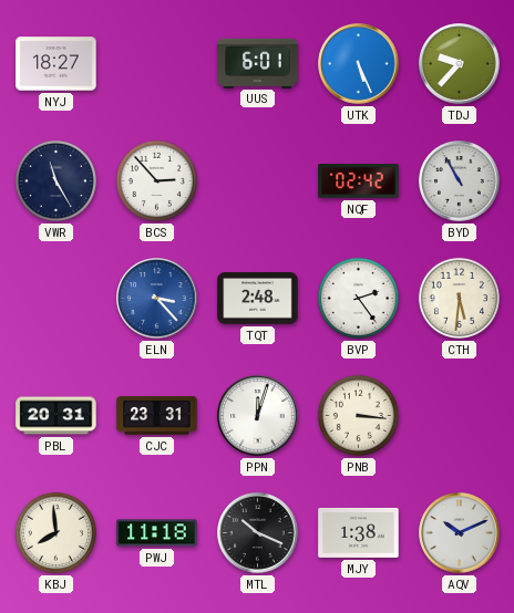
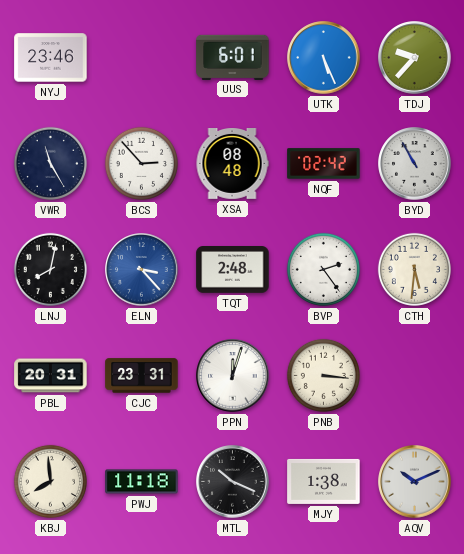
NYJ: 18:27 -> 23:46 (51, 58)
XSA: none -> 08:48 (232, 164)
LNJ: none -> 8:02 (50, 269)
